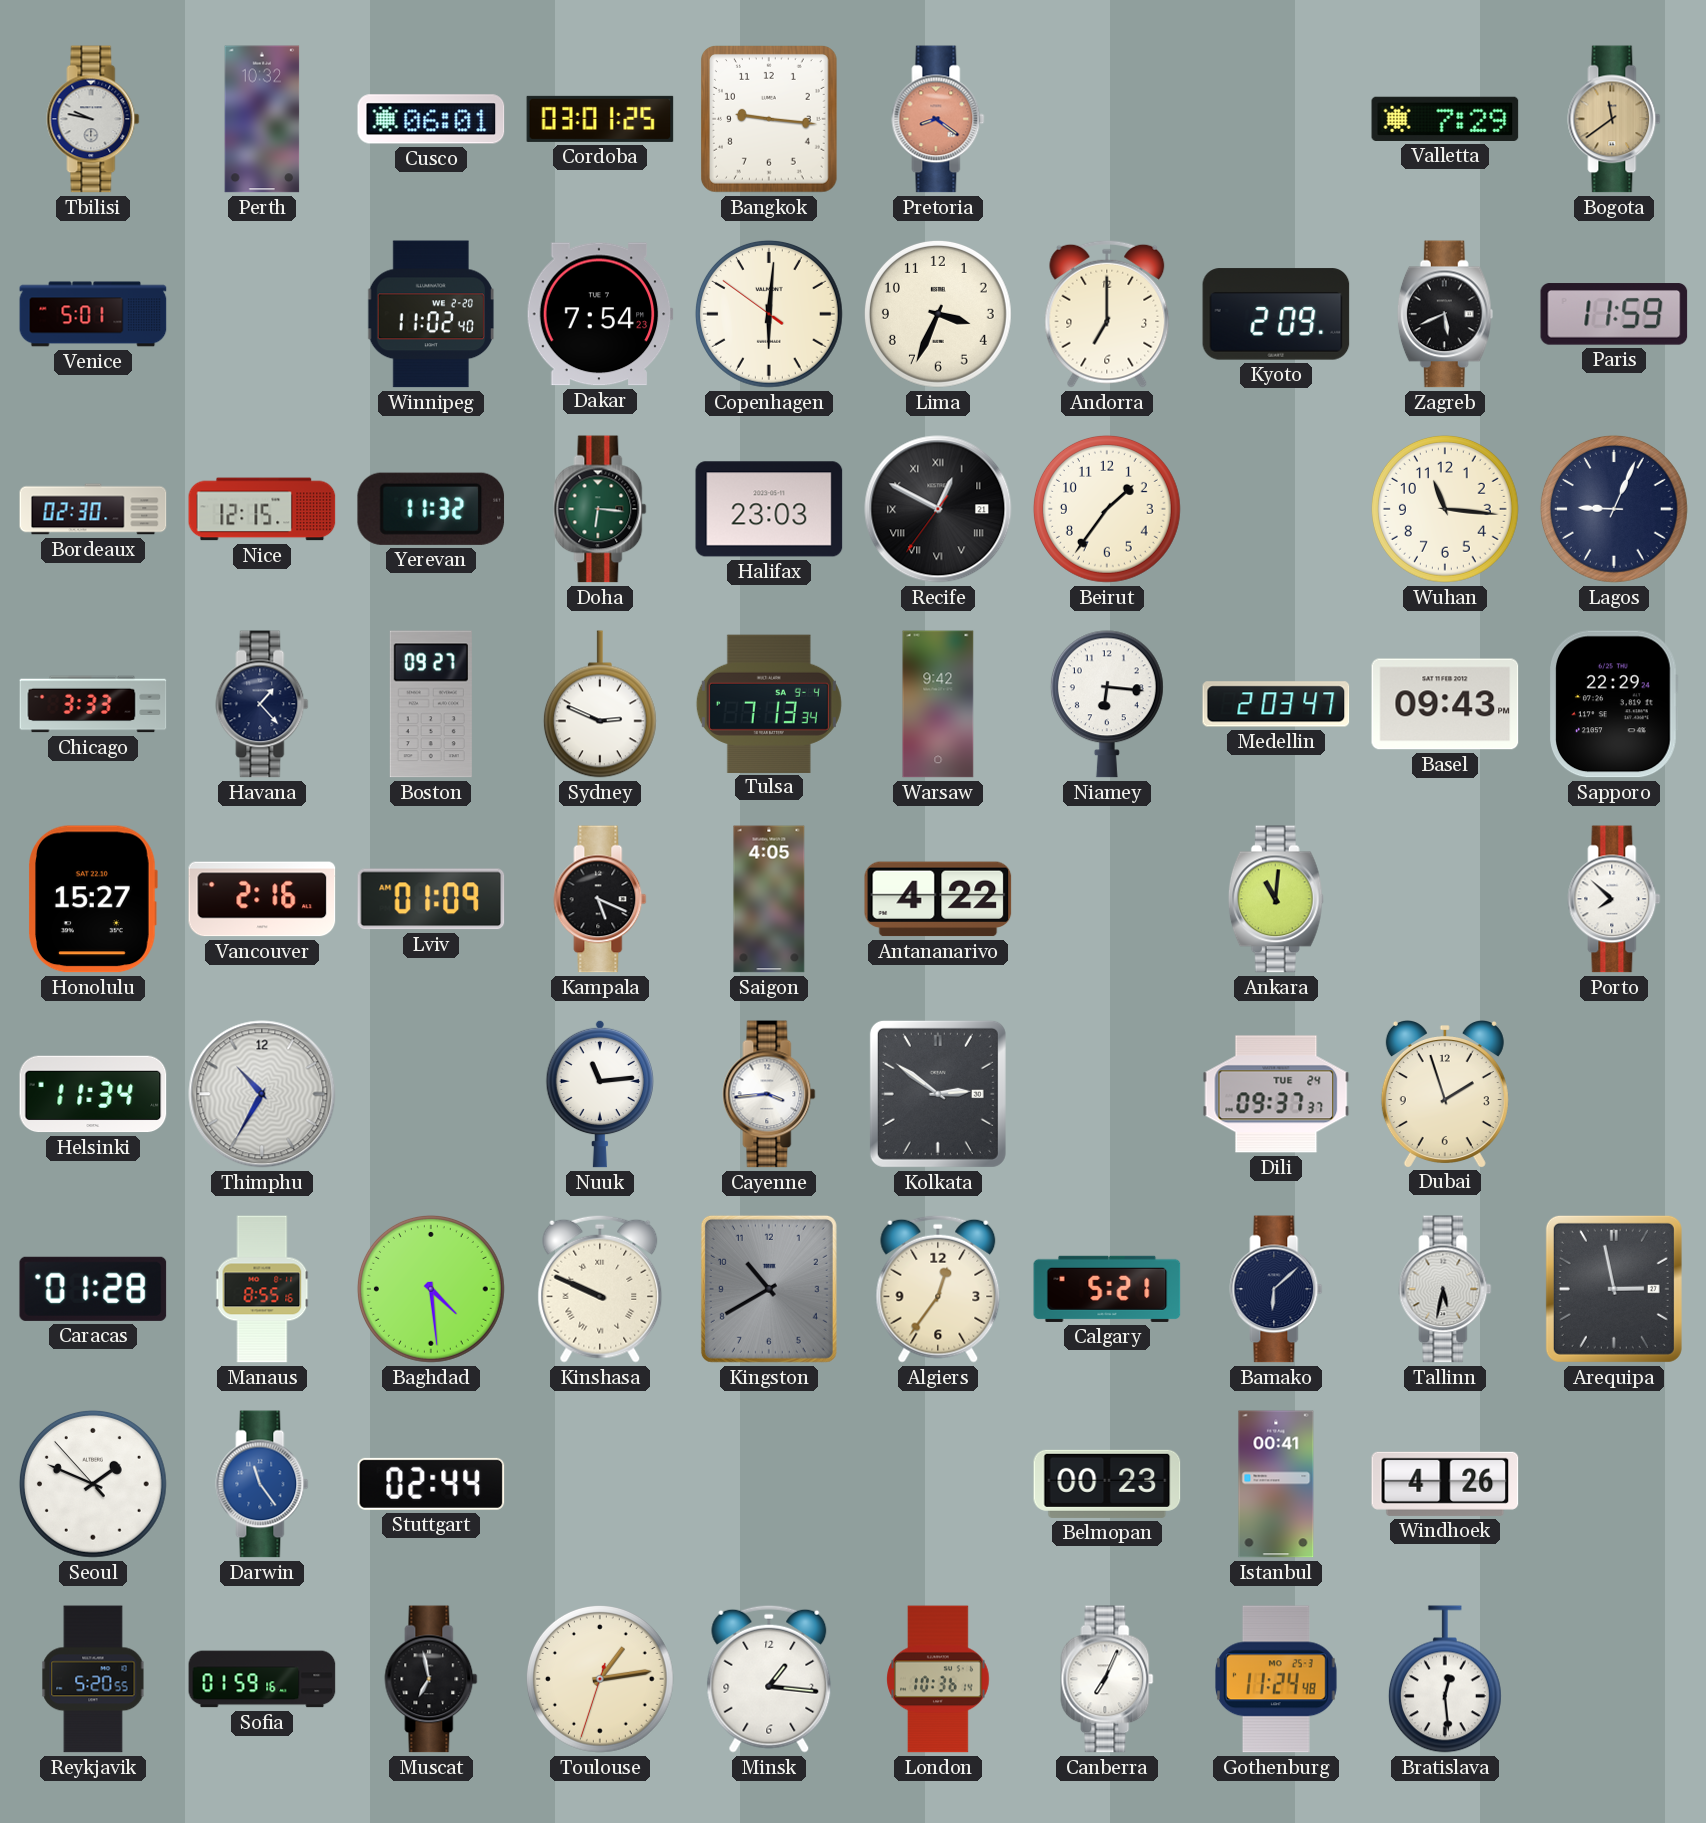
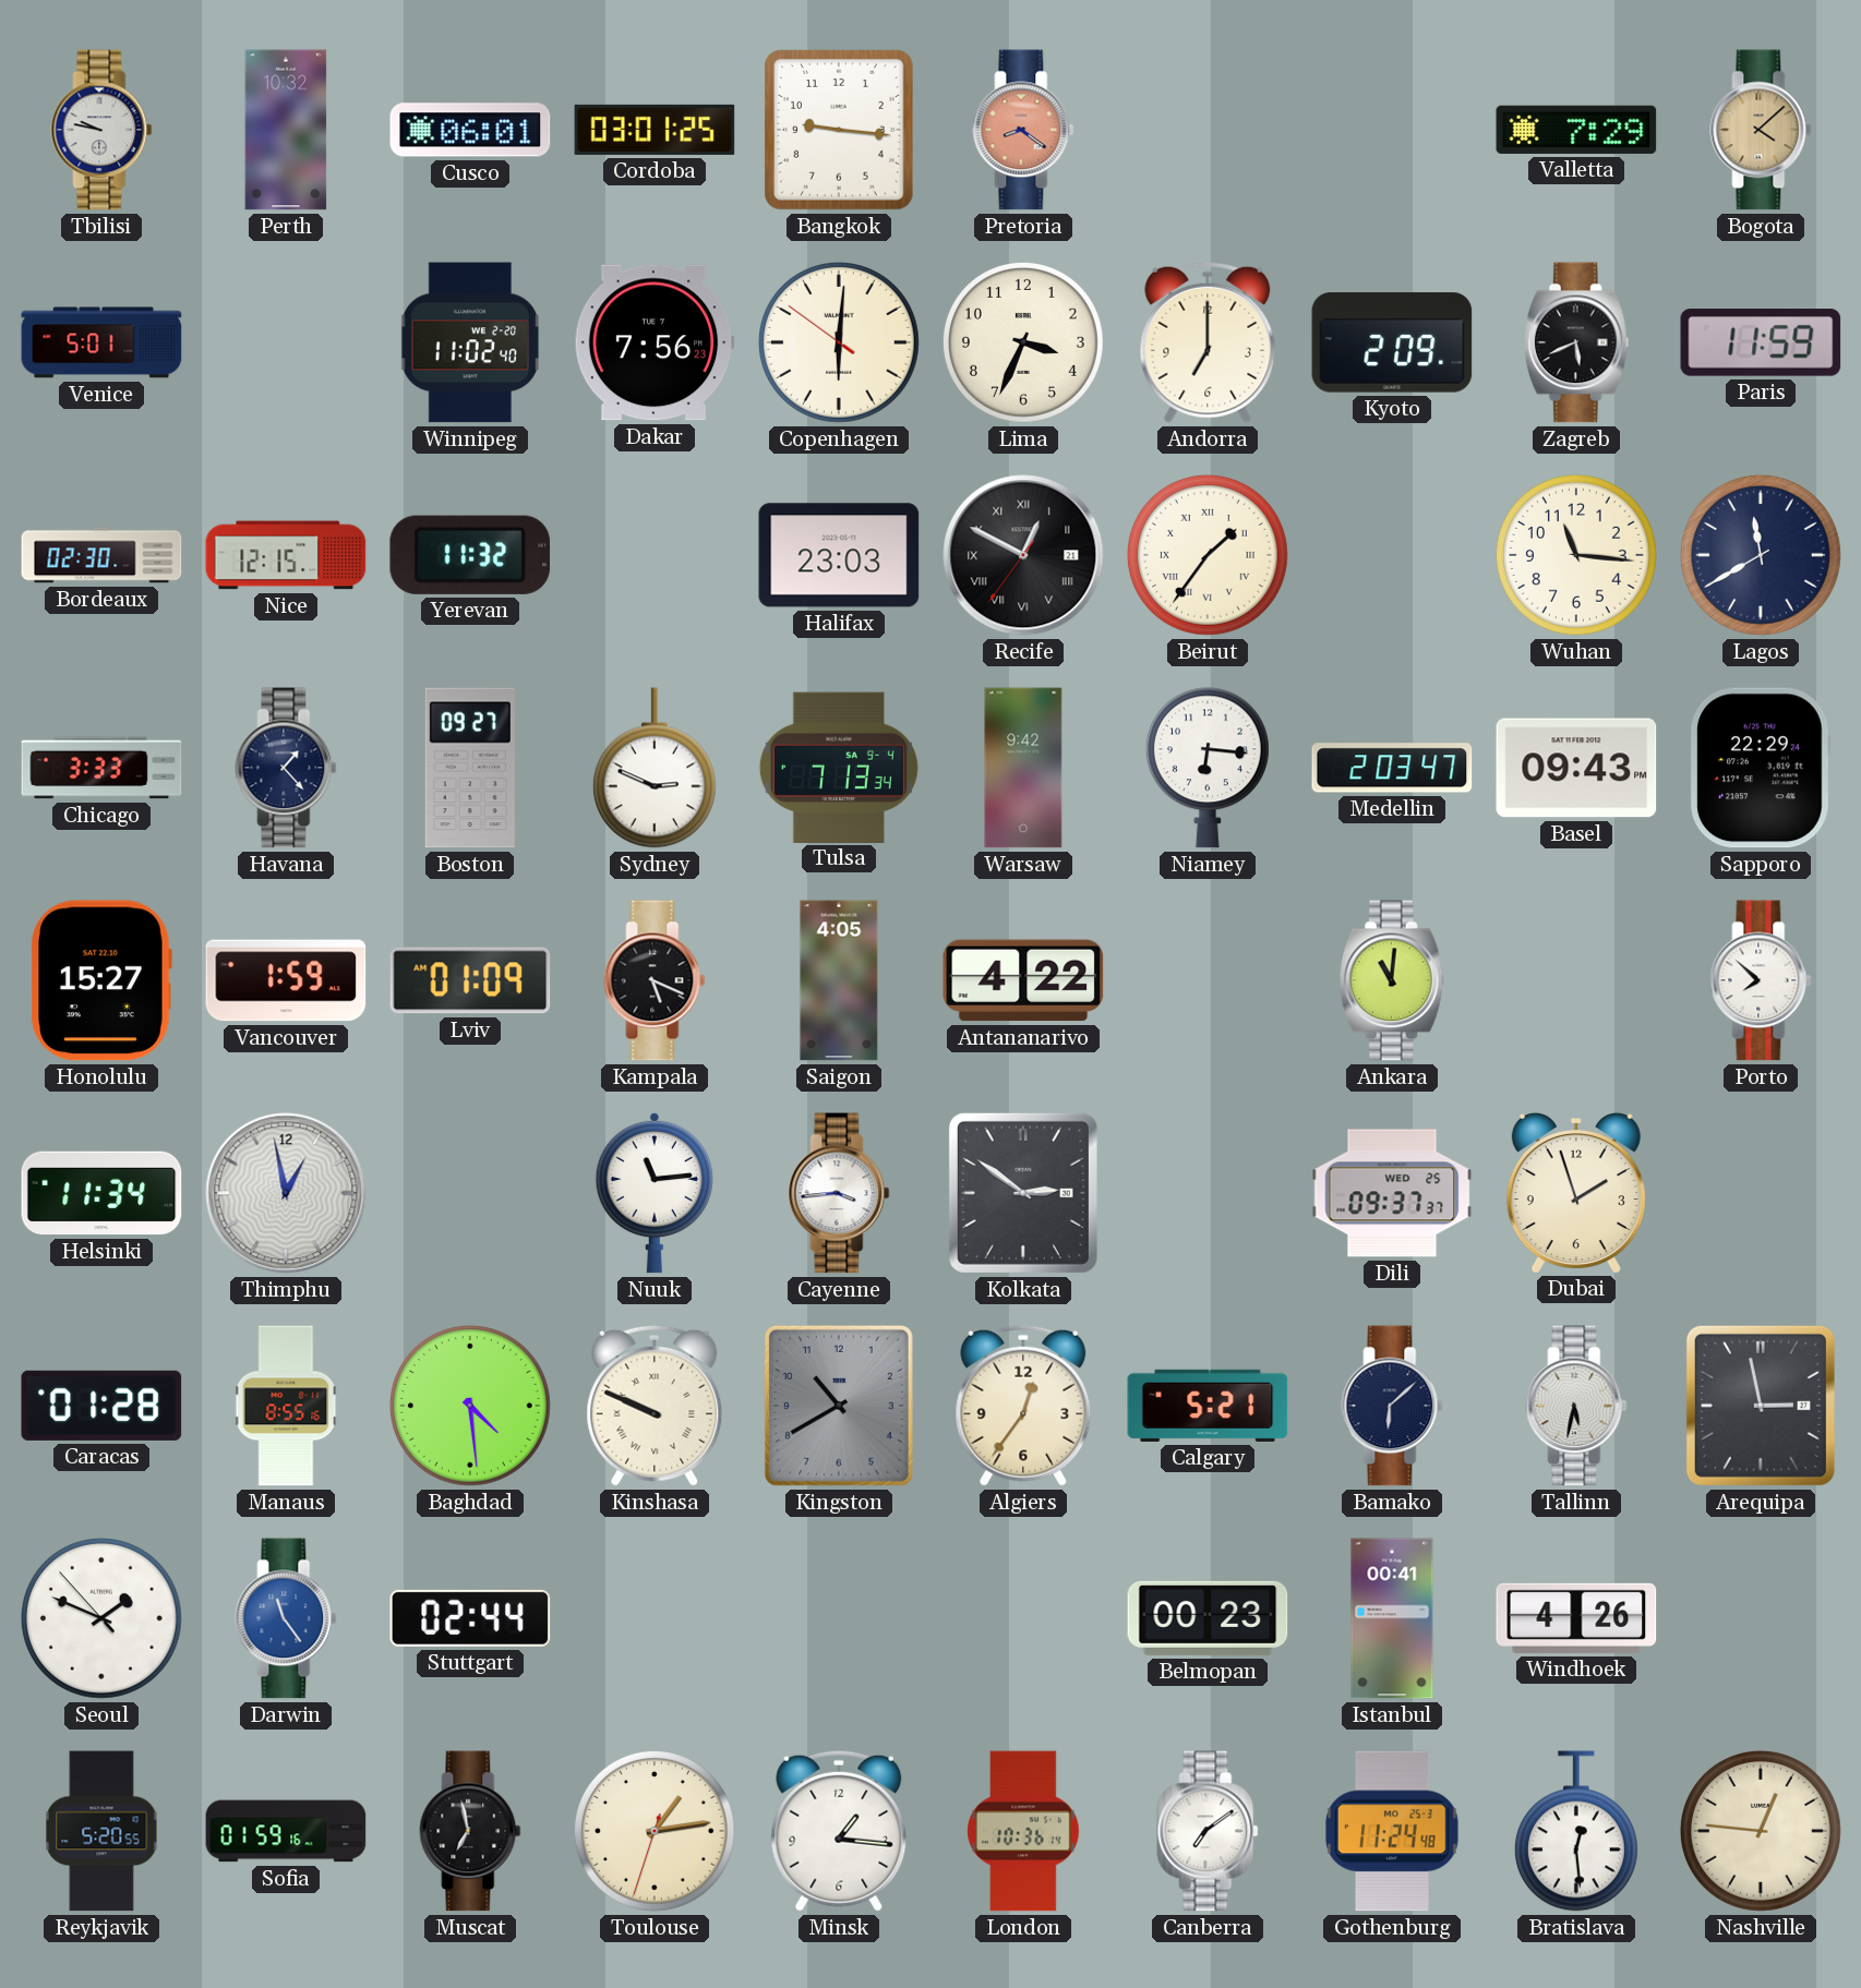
Bogota: 11:39 -> 4:08 (1761, 130)
Dakar: 7:54 -> 7:56 (655, 342)
Doha: 6:16 -> none (600, 509)
Beirut numerals: Arabic -> Roman (1208, 555)
Lagos: 9:04 -> 11:40 (1761, 555)
Vancouver: 2:16 -> 1:59 (286, 980)
Thimphu: 10:35 -> 12:58 (286, 1193)
Dili date: TUE 24 -> WED 25 (1392, 1193)
Canberra: 7:04 -> 7:09 (1208, 1831)
Nashville: none -> 12:46 (1761, 1831)
